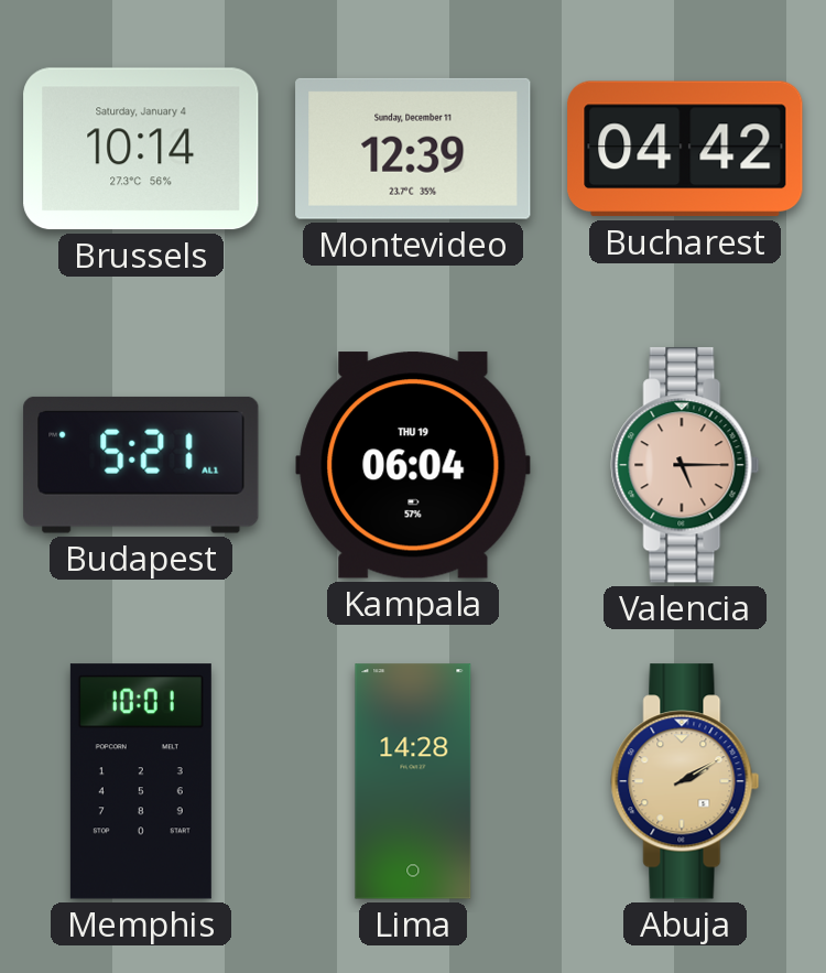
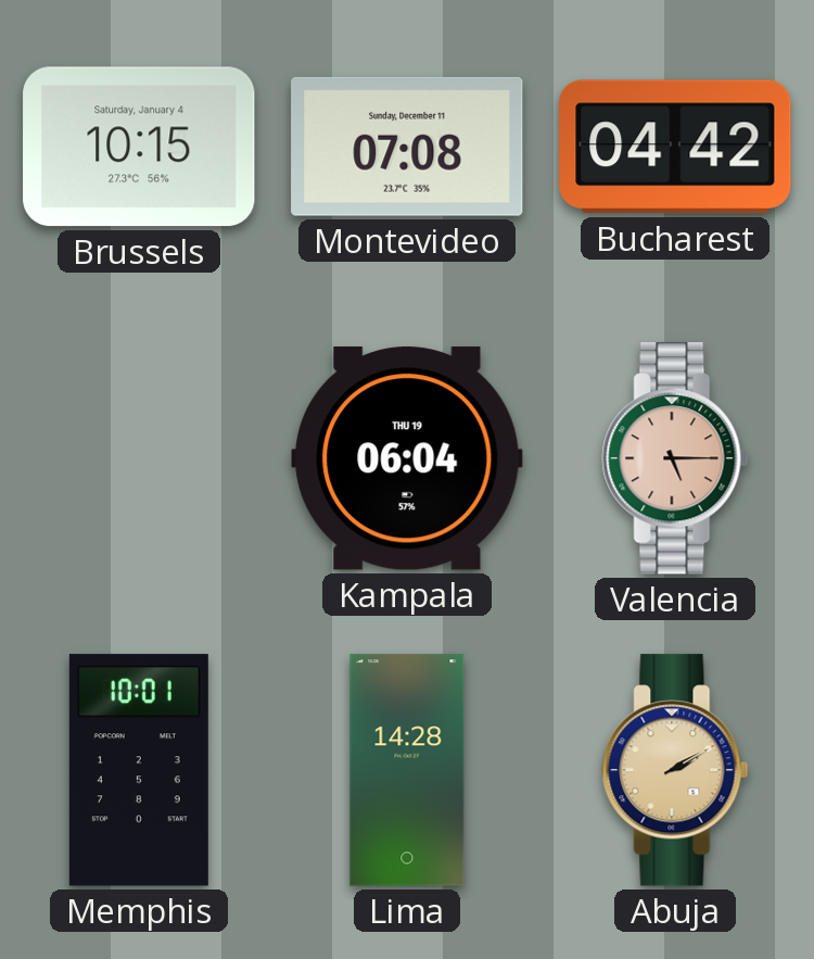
Brussels: 10:14 -> 10:15 (139, 147)
Montevideo: 12:39 -> 07:08 (407, 147)
Budapest: 5:21 -> none (141, 465)
